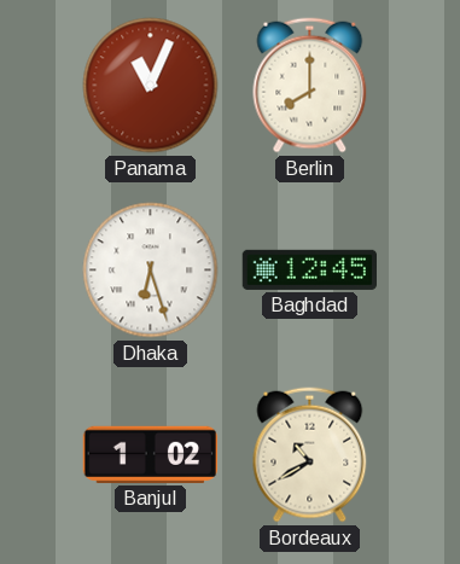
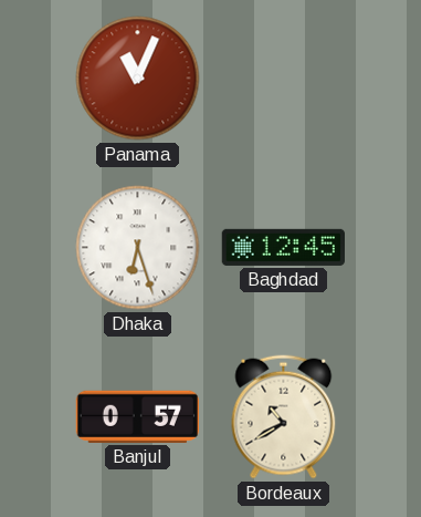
Berlin: 8:00 -> none (310, 86)
Banjul: 1:02 -> 0:57 (137, 416)
